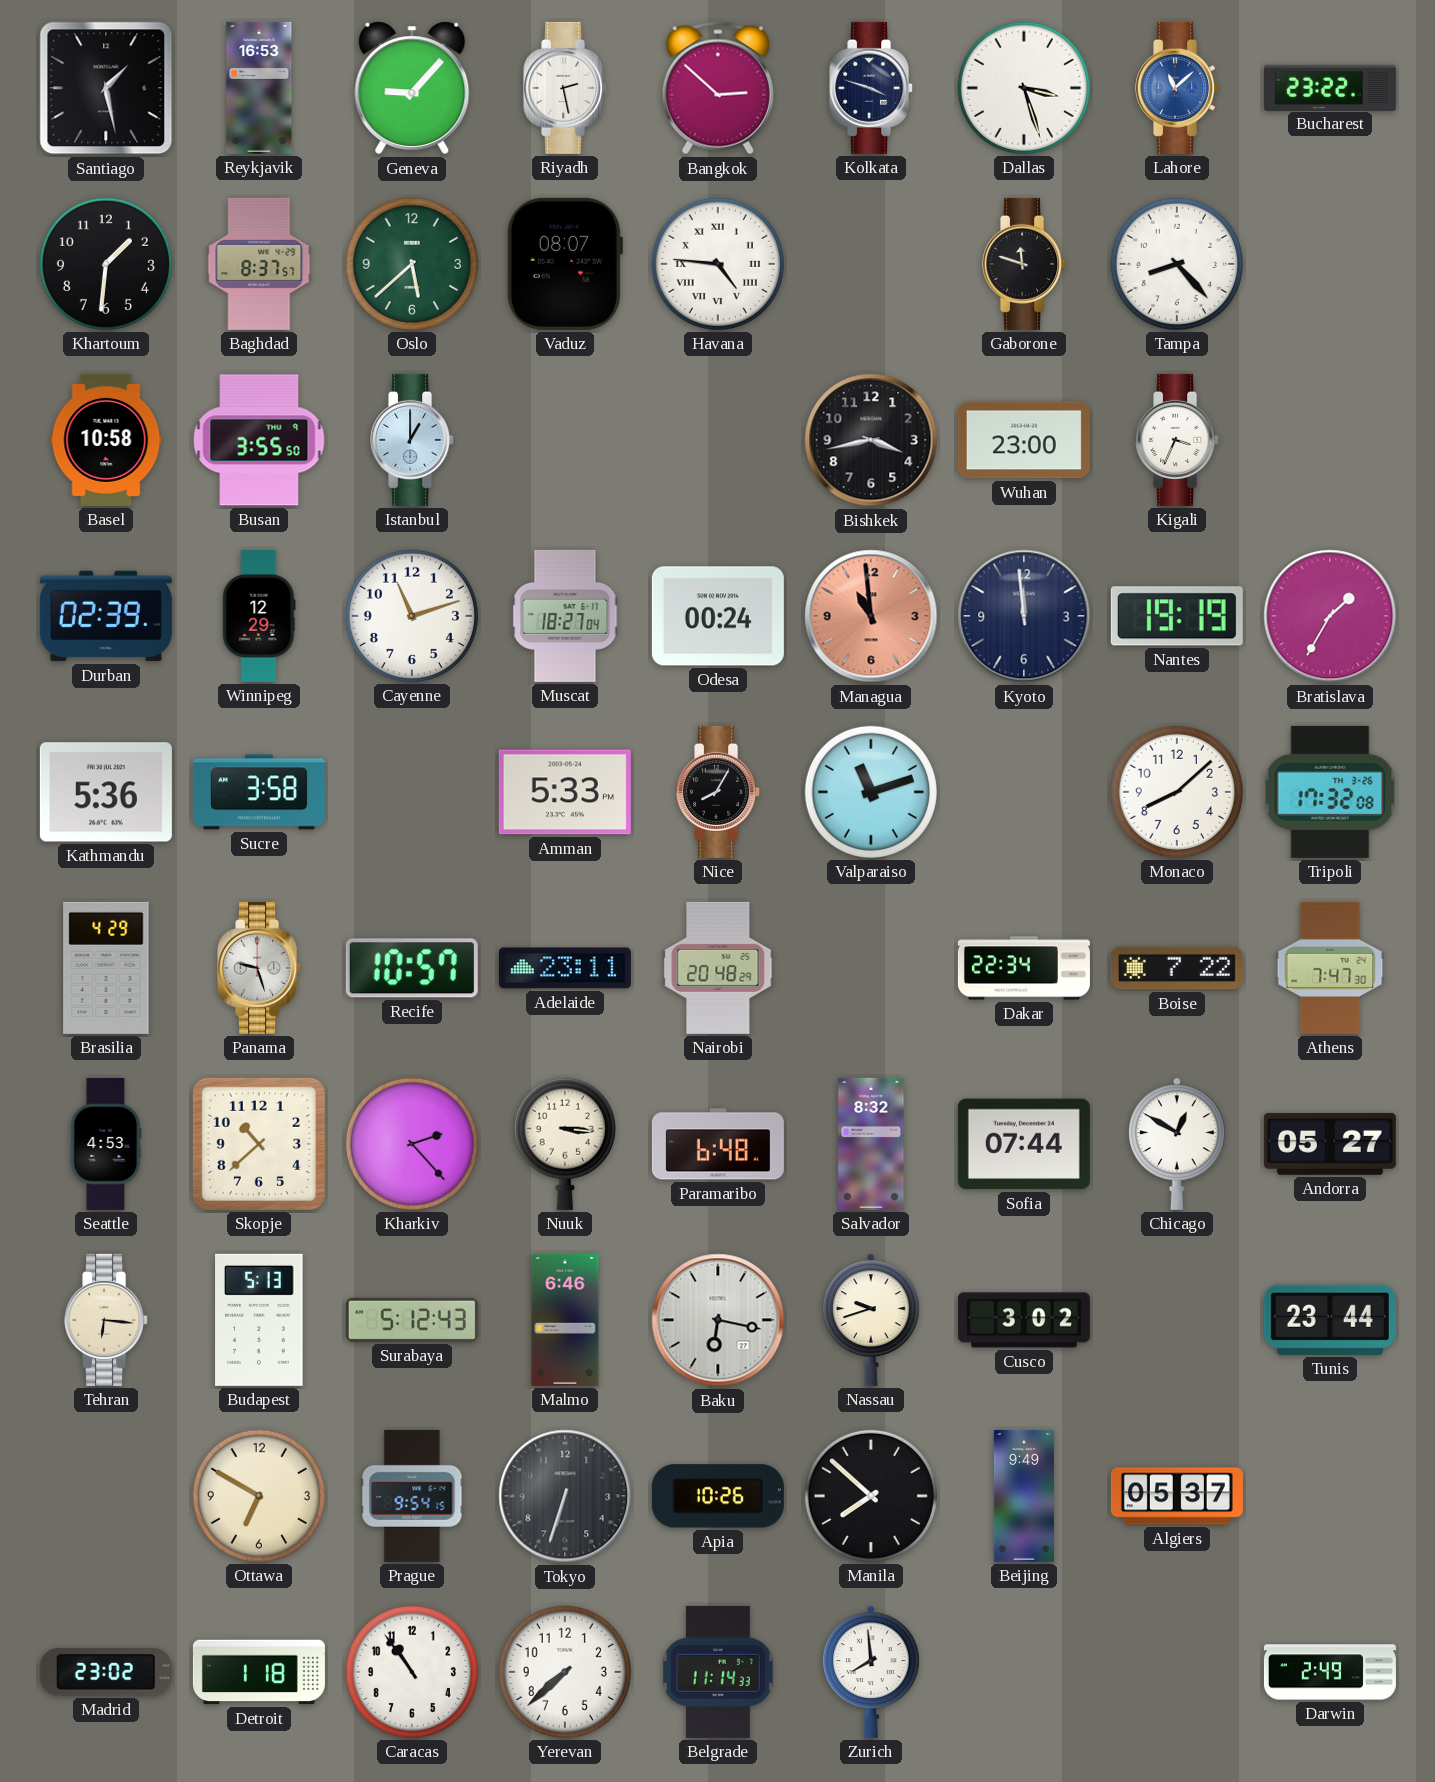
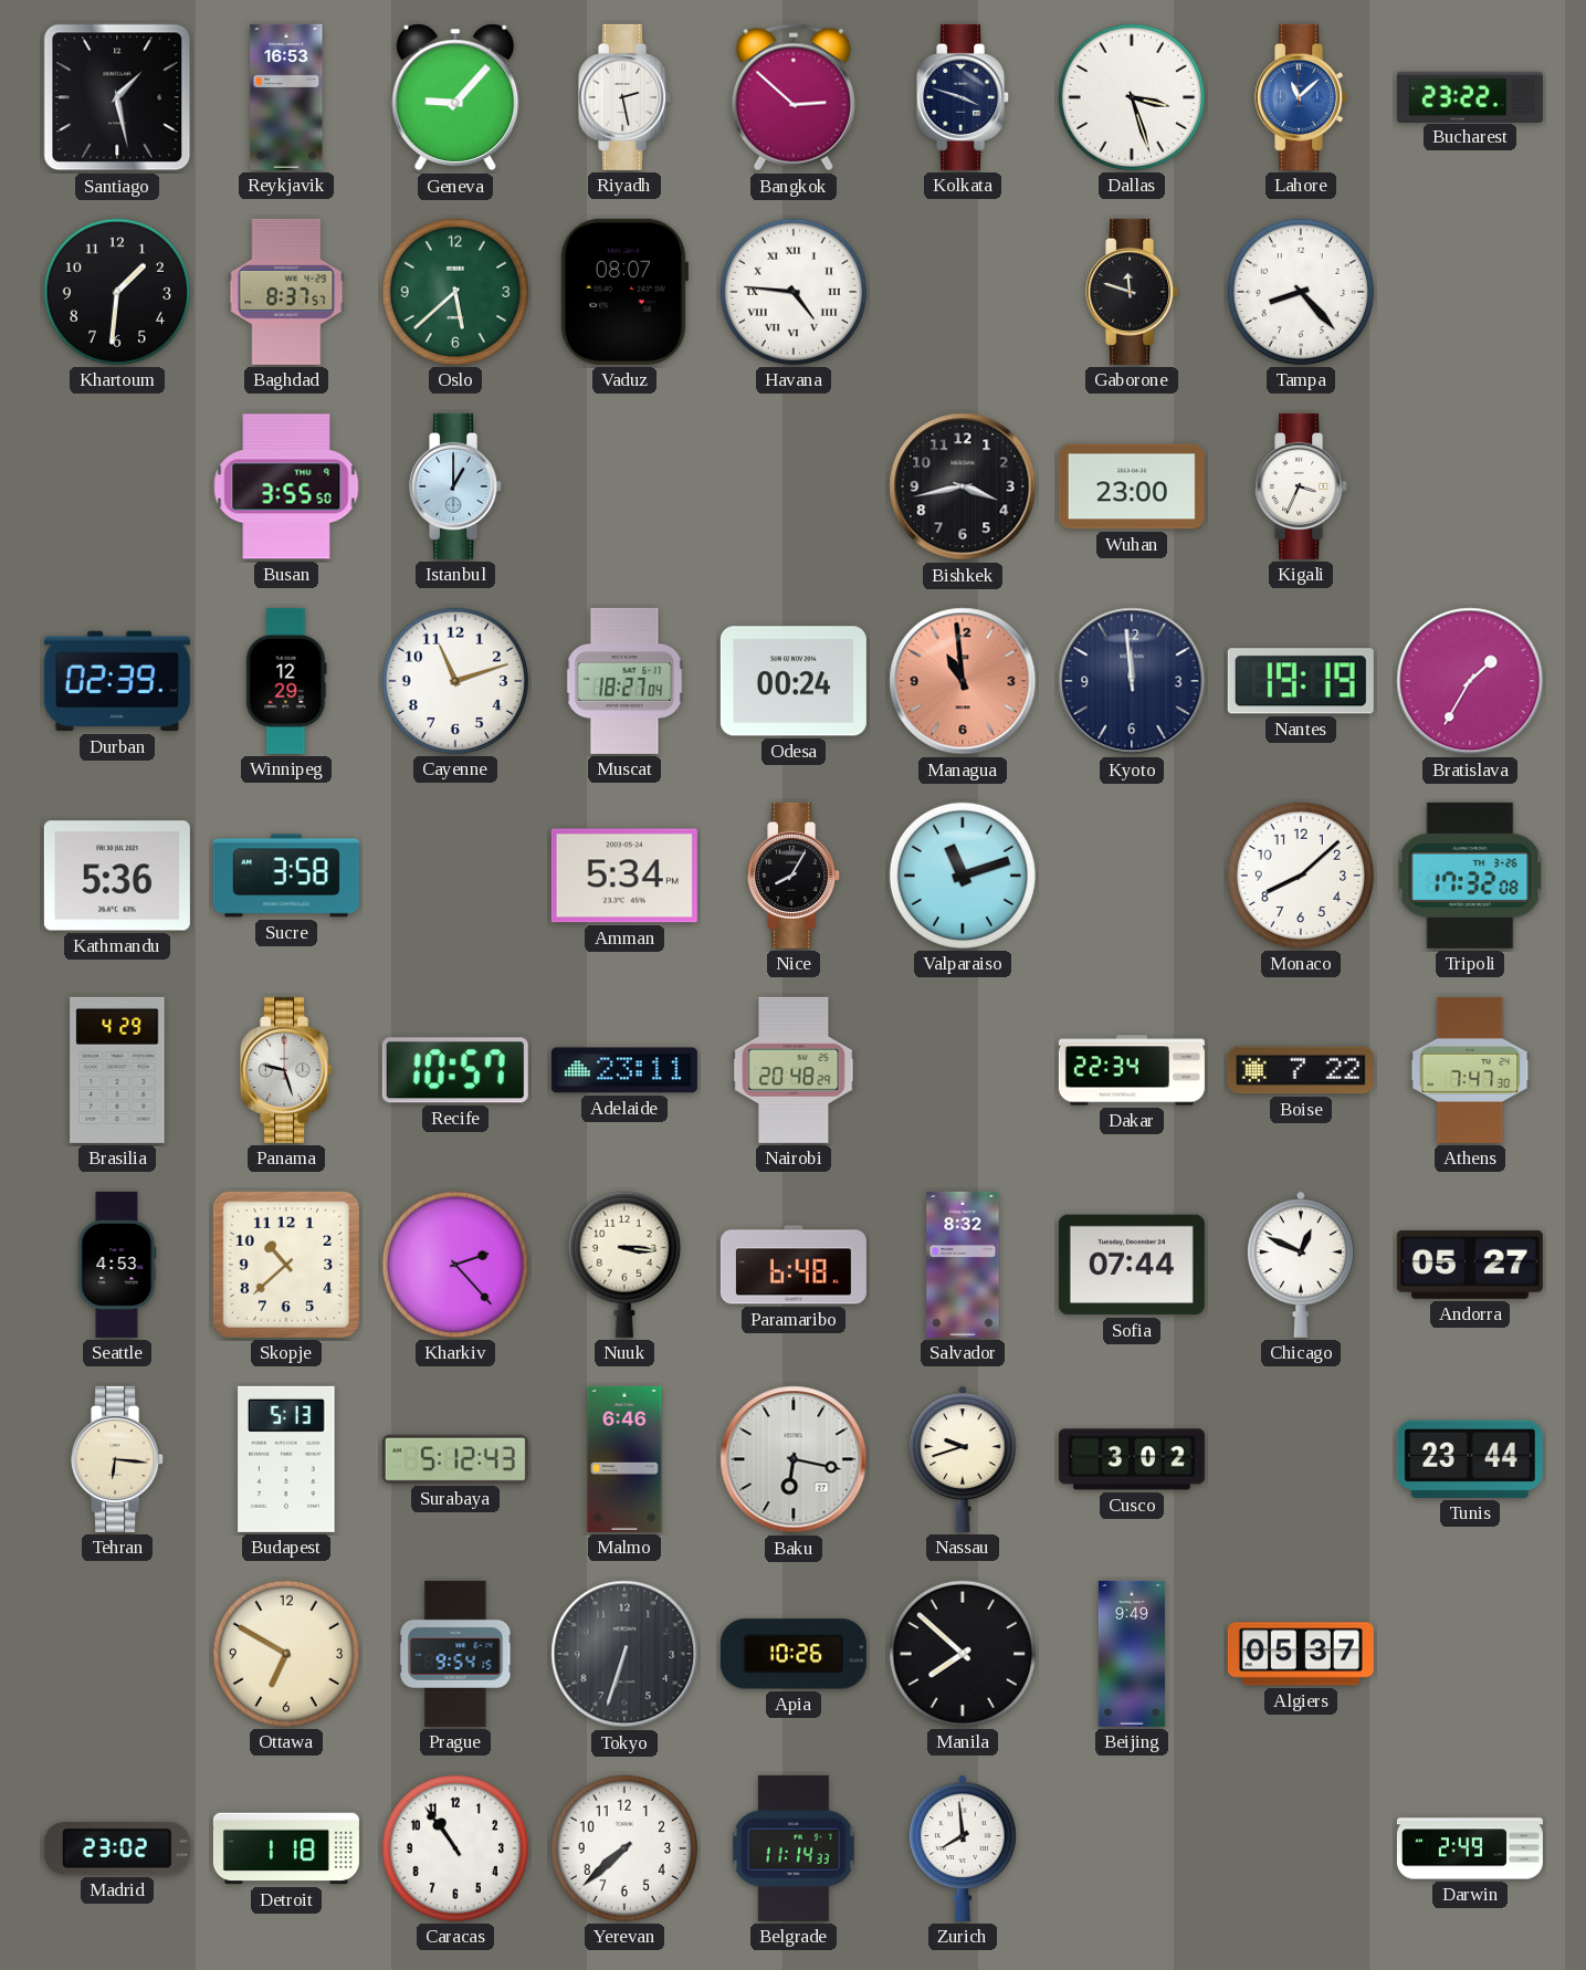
Basel: 10:58 -> none (106, 440)
Amman: 5:33 -> 5:34 (624, 876)
Chicago: 12:50 -> 12:49 (1301, 1265)
